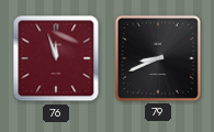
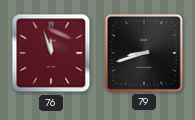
79: 8:41 -> 8:42 (144, 53)
